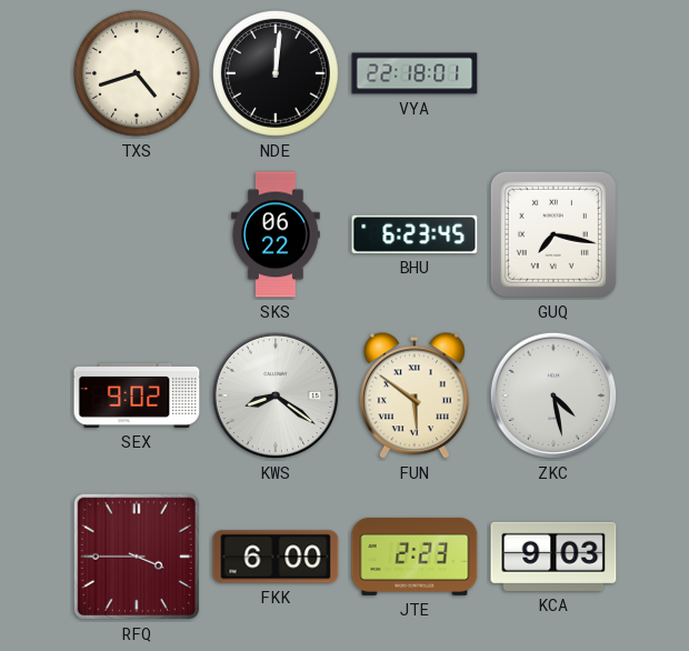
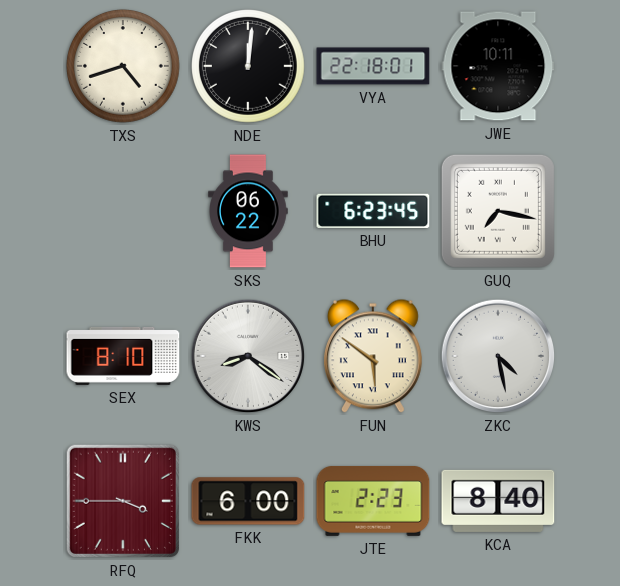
JWE: none -> 10:11 (498, 66)
SEX: 9:02 -> 8:10 (123, 356)
KCA: 9:03 -> 8:40 (498, 501)
